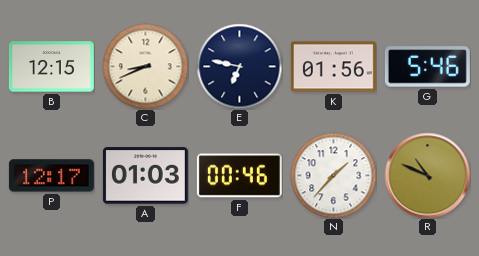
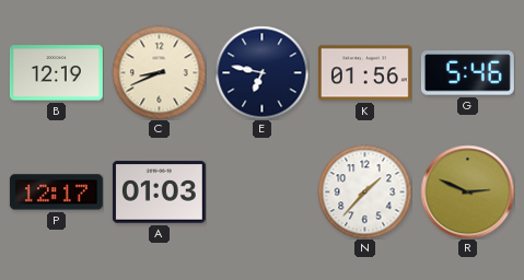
B: 12:15 -> 12:19 (56, 73)
F: 00:46 -> none (239, 176)
R: 10:49 -> 2:49 (467, 191)
